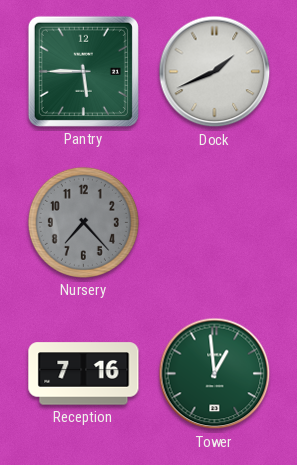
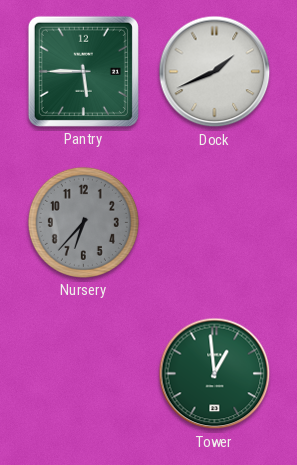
Nursery: 7:23 -> 6:37 (83, 222)
Reception: 7:16 -> none (84, 374)
